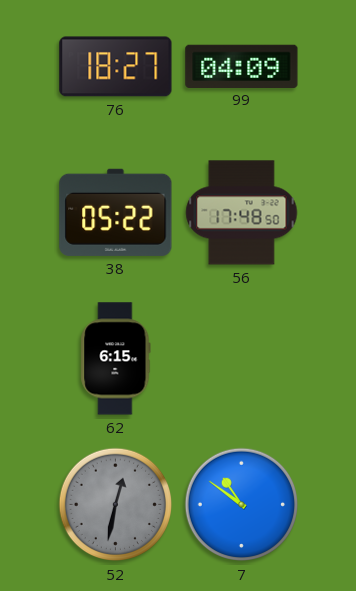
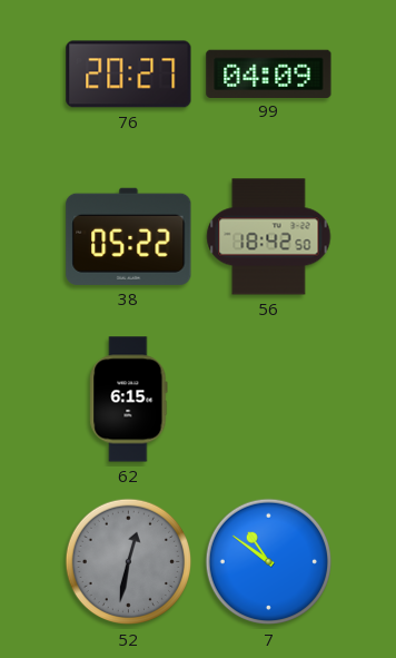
76: 18:27 -> 20:27 (129, 75)
56: 17:48 -> 18:42 (269, 237)
